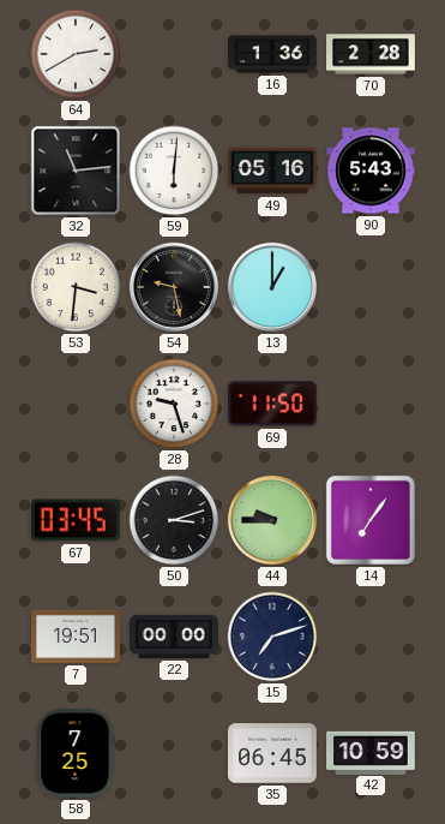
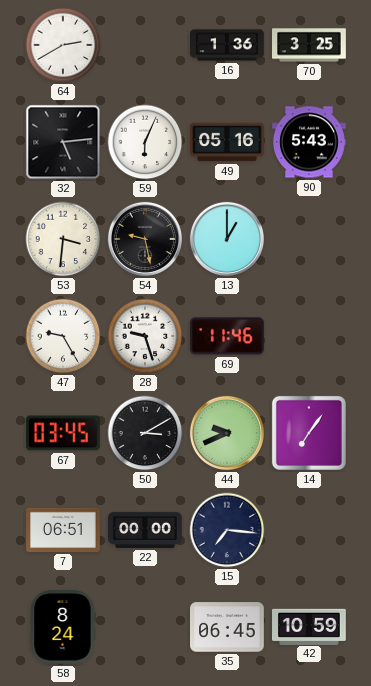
70: 2:28 -> 3:25 (310, 45)
32: 11:14 -> 5:14 (63, 142)
59: 6:01 -> 6:04 (145, 142)
47: none -> 9:25 (63, 336)
69: 11:50 -> 11:46 (227, 336)
50: 3:12 -> 3:10 (145, 433)
44: 9:45 -> 9:41 (227, 433)
7: 19:51 -> 06:51 (64, 530)
15: 7:12 -> 7:16 (227, 530)
58: 7:25 -> 8:24 (63, 628)
